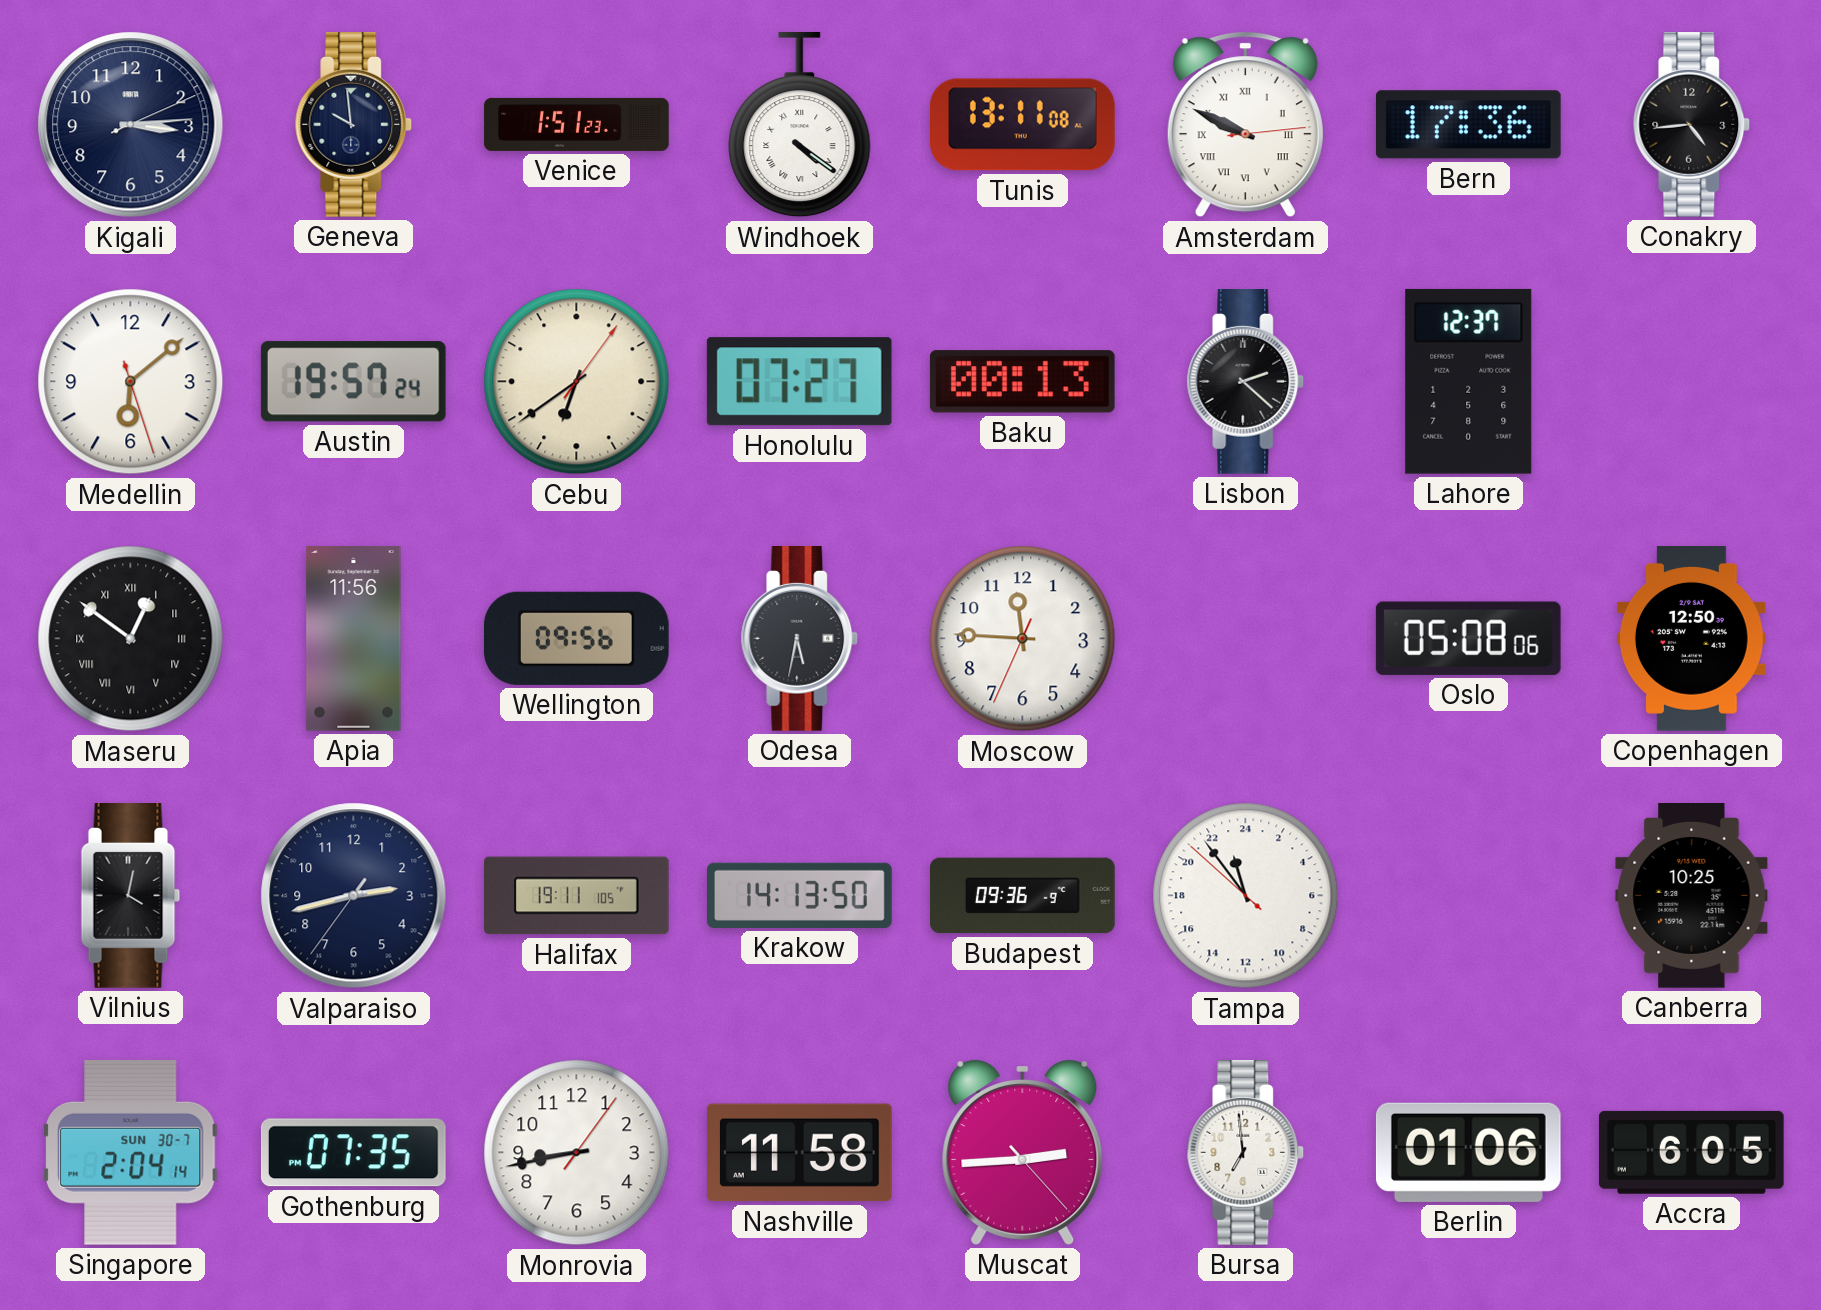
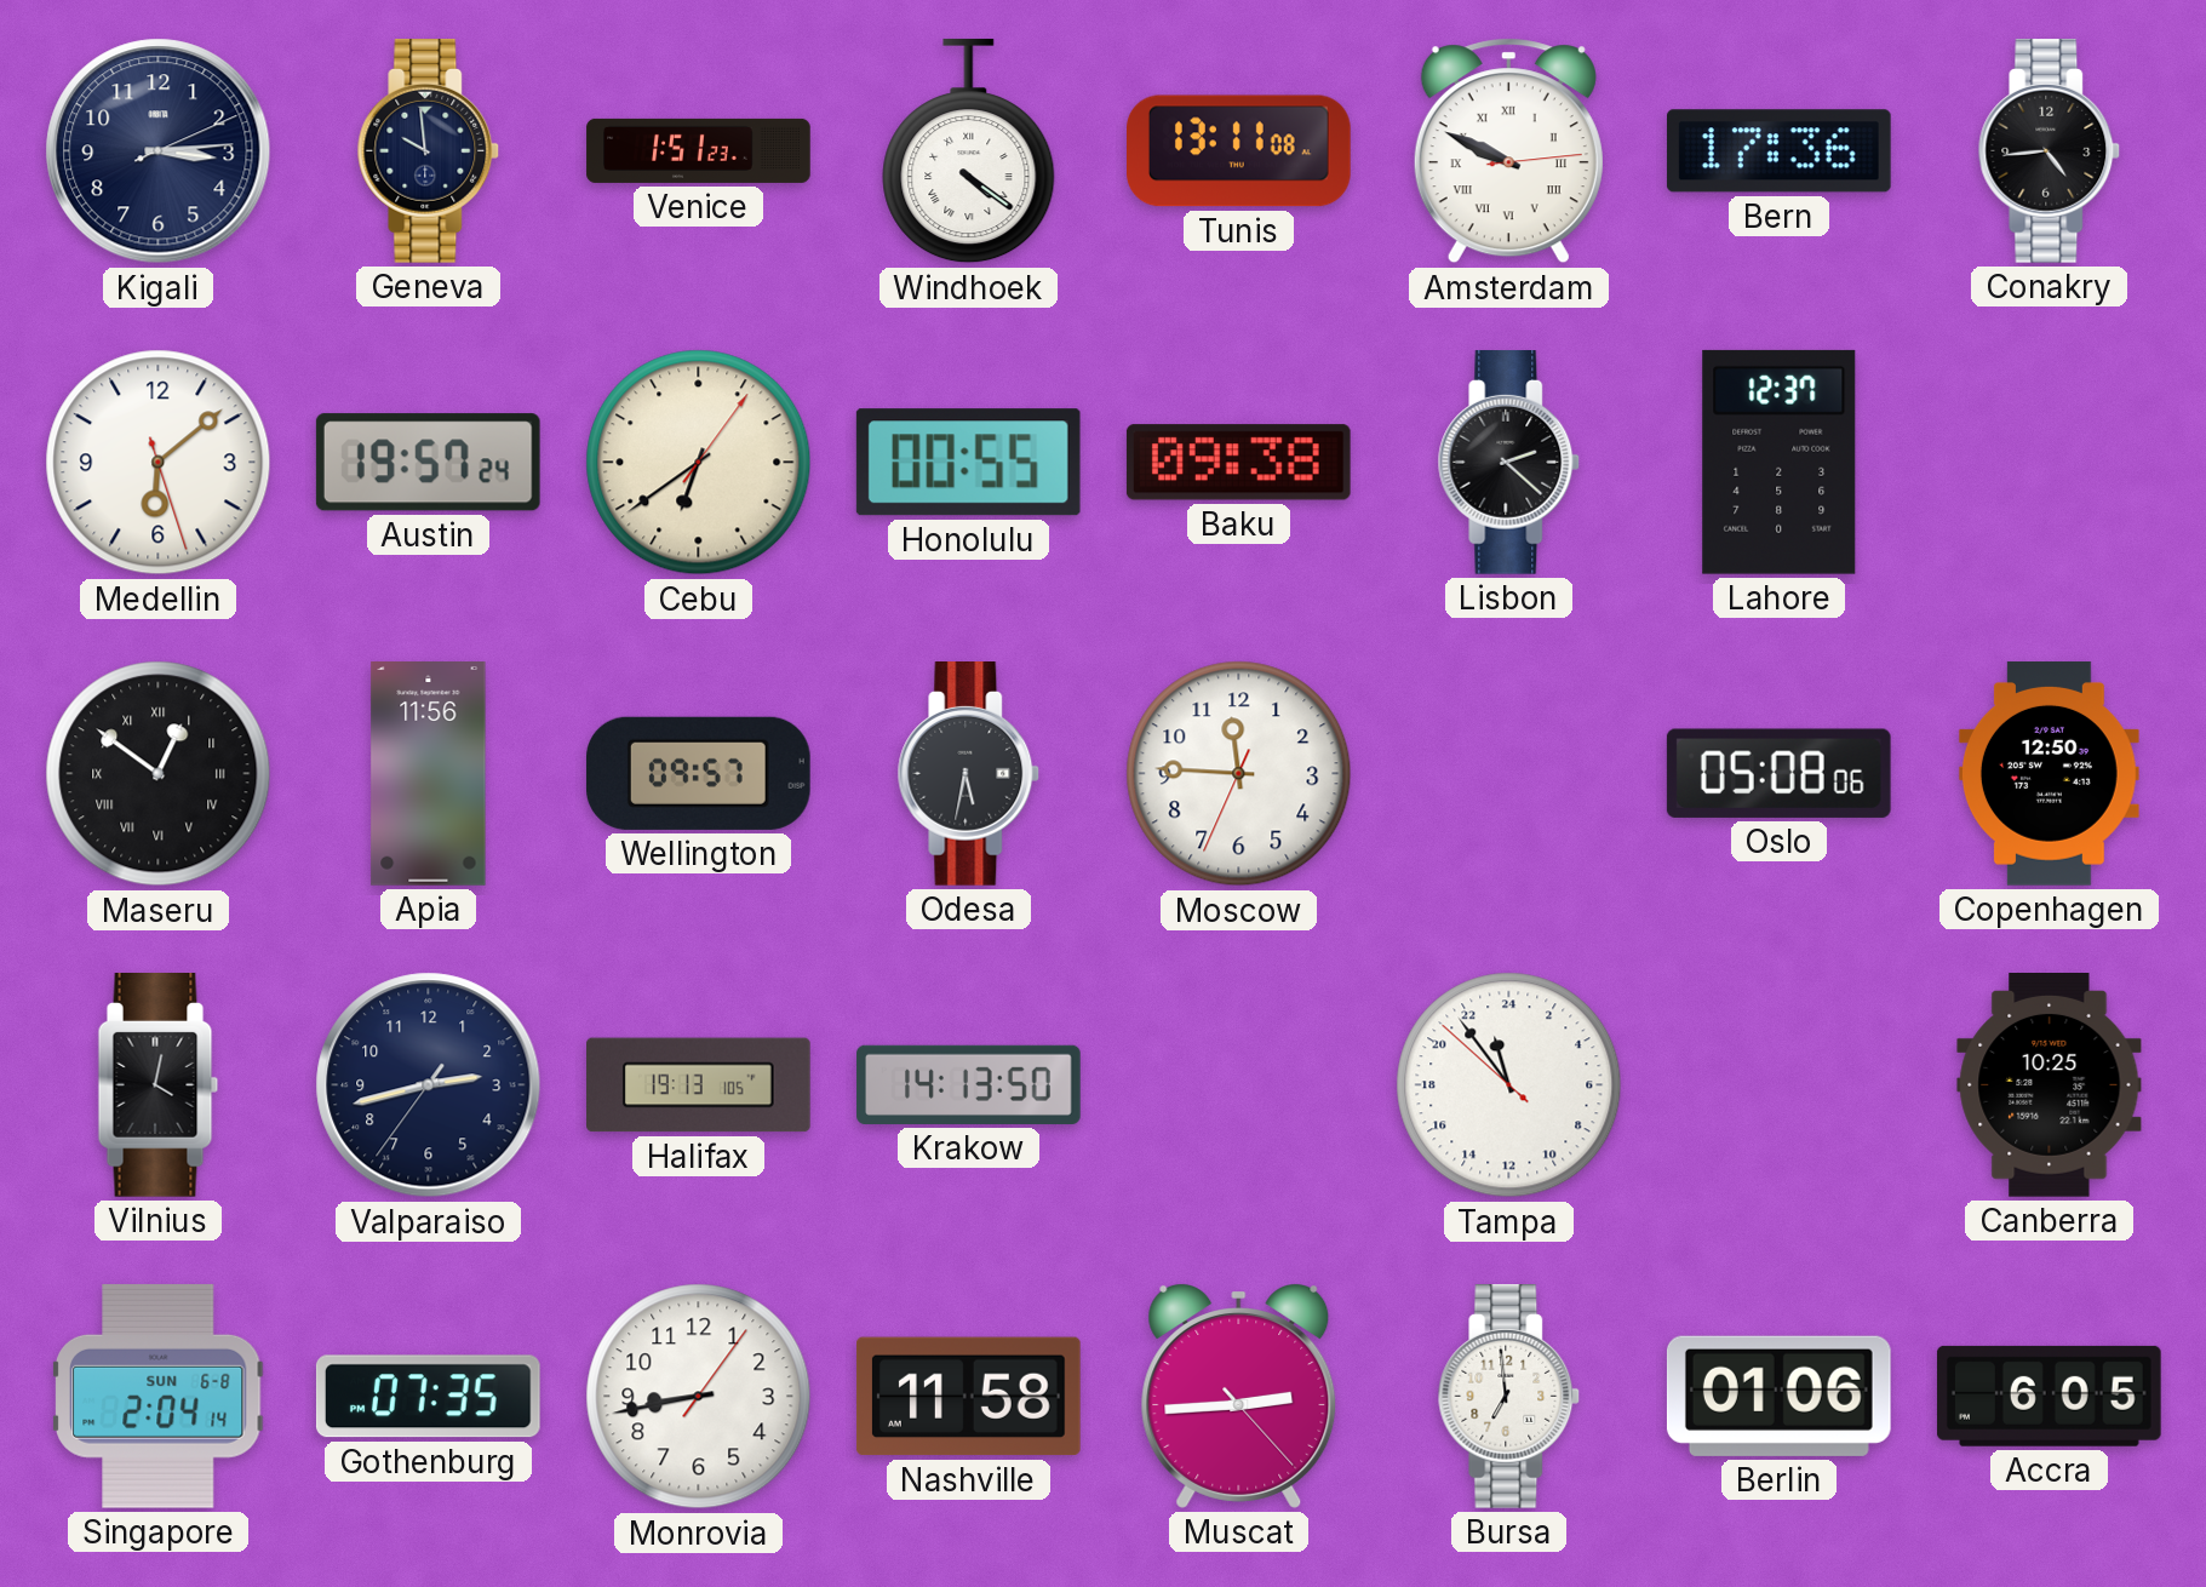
Honolulu: 07:27 -> 00:55 (968, 463)
Baku: 00:13 -> 09:38 (1238, 463)
Wellington: 09:56 -> 09:57 (698, 773)
Halifax: 19:11 -> 19:13 (699, 1085)
Budapest: 09:36 -> none (1023, 896)
Singapore date: SUN 30-7 -> SUN 6-8 (159, 1396)
